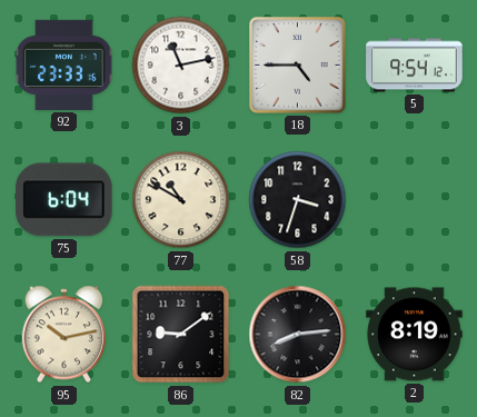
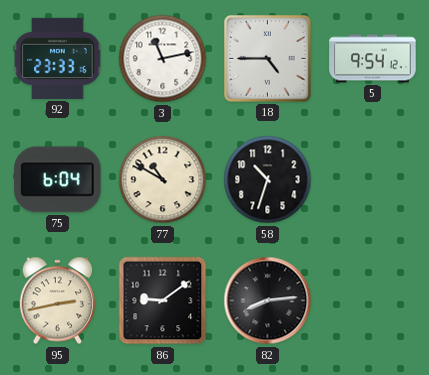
58: 3:33 -> 10:33 (268, 180)
95: 10:13 -> 2:43 (58, 301)
2: 8:19 -> none (415, 335)
